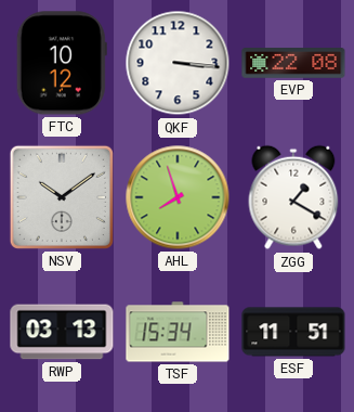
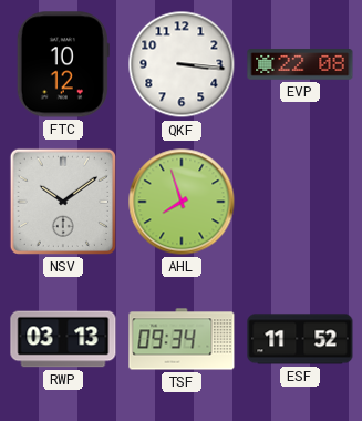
ZGG: 1:20 -> none (293, 197)
TSF: 15:34 -> 09:34 (182, 339)
ESF: 11:51 -> 11:52 (300, 339)
